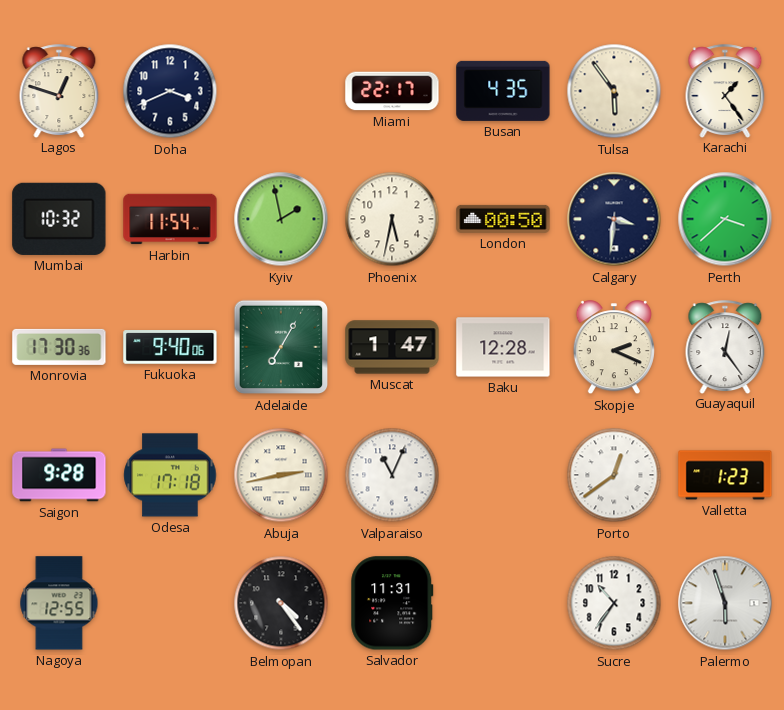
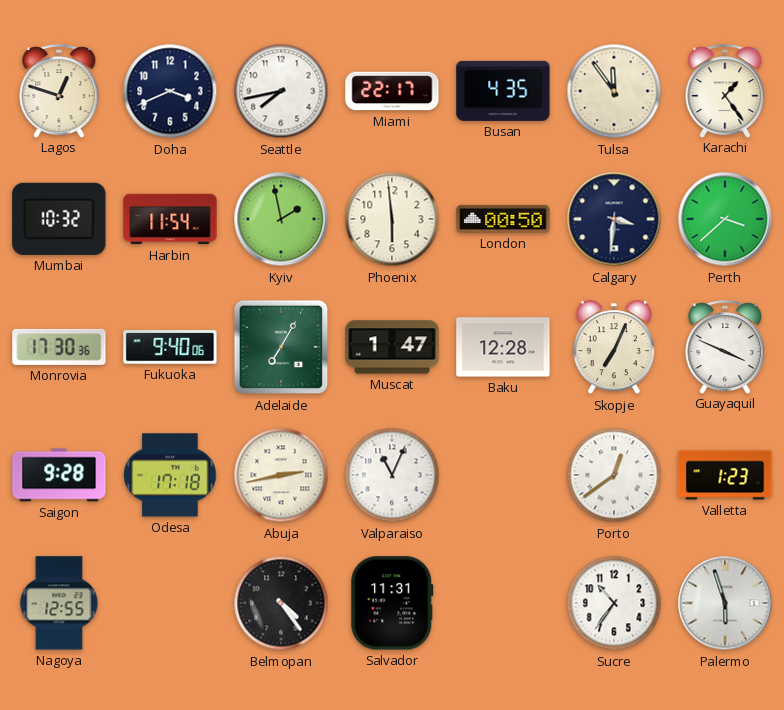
Seattle: none -> 7:43 (281, 91)
Tulsa: 5:54 -> 11:54 (614, 91)
Phoenix: 5:32 -> 5:59 (392, 219)
Skopje: 2:19 -> 7:04 (614, 348)
Guayaquil: 12:24 -> 3:49 (725, 347)
